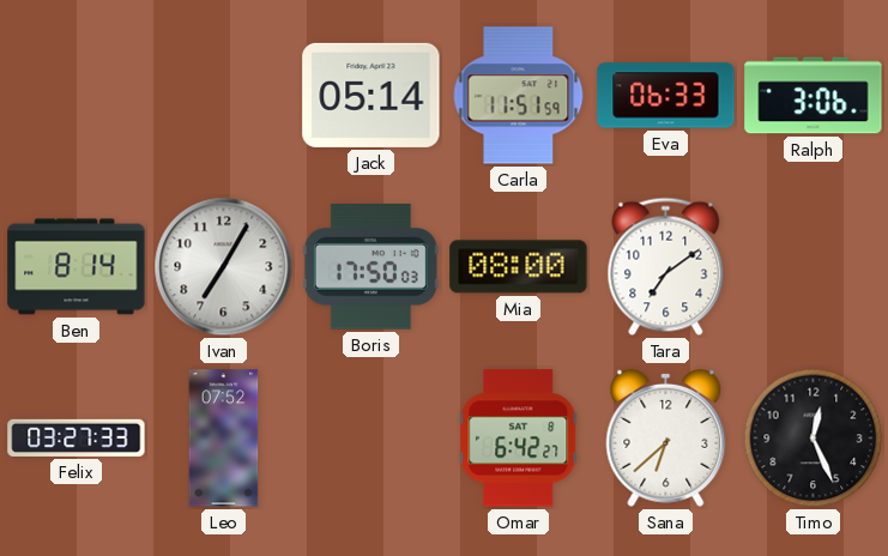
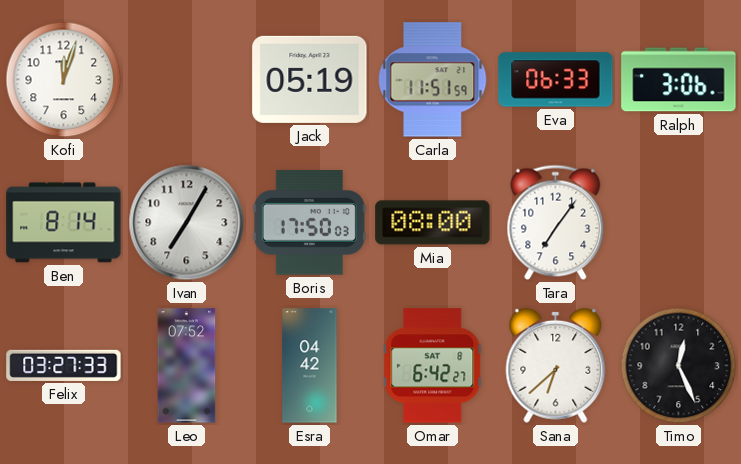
Kofi: none -> 12:03 (64, 80)
Jack: 05:14 -> 05:19 (310, 79)
Tara: 7:09 -> 7:06 (556, 223)
Esra: none -> 04:42 (310, 366)
